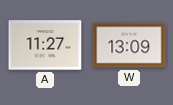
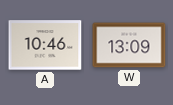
A: 11:27 -> 10:46 (45, 45)
